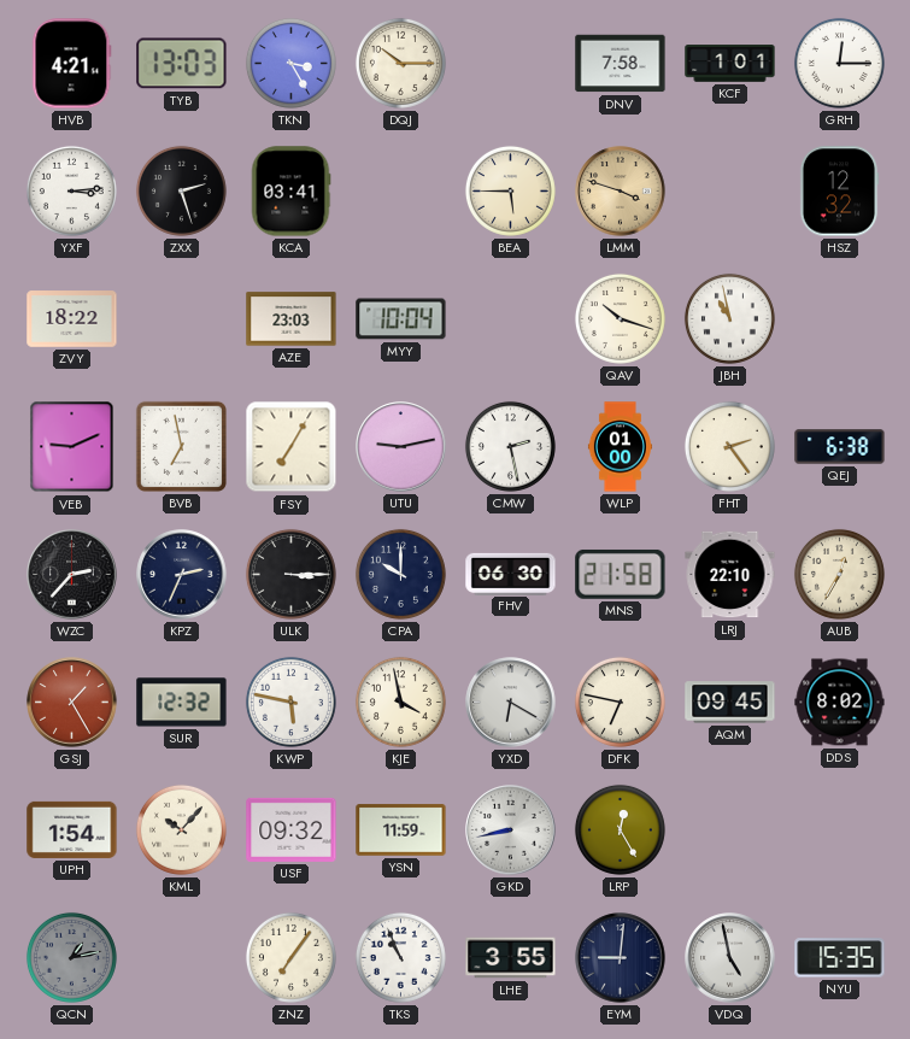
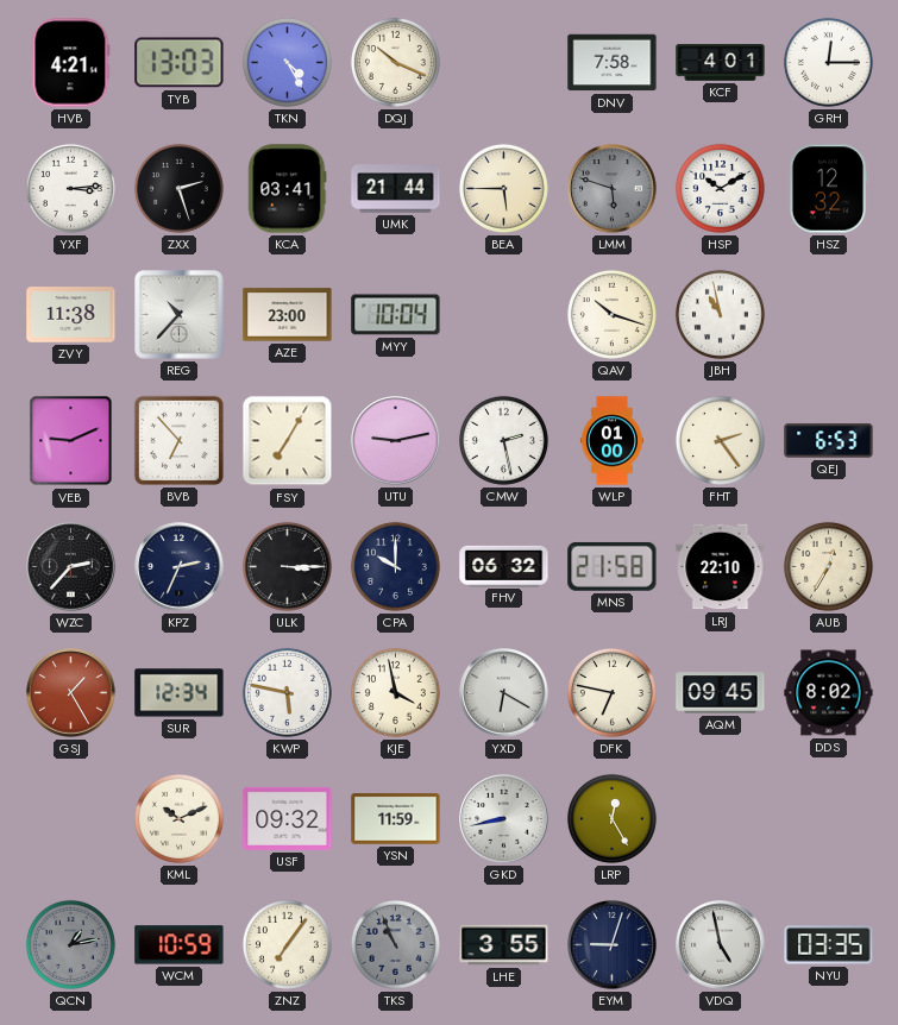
TKN: 3:25 -> 4:25 (287, 62)
DQJ: 10:15 -> 10:19 (395, 62)
KCF: 1:01 -> 4:01 (721, 63)
UMK: none -> 21:44 (396, 189)
LMM: 3:48 -> 5:48 (613, 189)
LMM dial: champagne -> grey (613, 189)
HSP: none -> 10:10 (720, 188)
ZVY: 18:22 -> 11:38 (71, 315)
REG: none -> 10:37 (180, 315)
AZE: 23:03 -> 23:00 (288, 315)
BVB: 6:58 -> 6:53 (178, 440)
QEJ: 6:38 -> 6:53 (829, 441)
FHV: 06:30 -> 06:32 (504, 566)
SUR: 12:32 -> 12:34 (180, 693)
UPH: 1:54 -> none (72, 829)
KML: 10:07 -> 10:11 (178, 818)
WCM: none -> 10:59 (180, 945)
TKS dial: white -> grey (395, 944)
EYM: 9:01 -> 9:03 (613, 945)
NYU: 15:35 -> 03:35 (829, 945)
